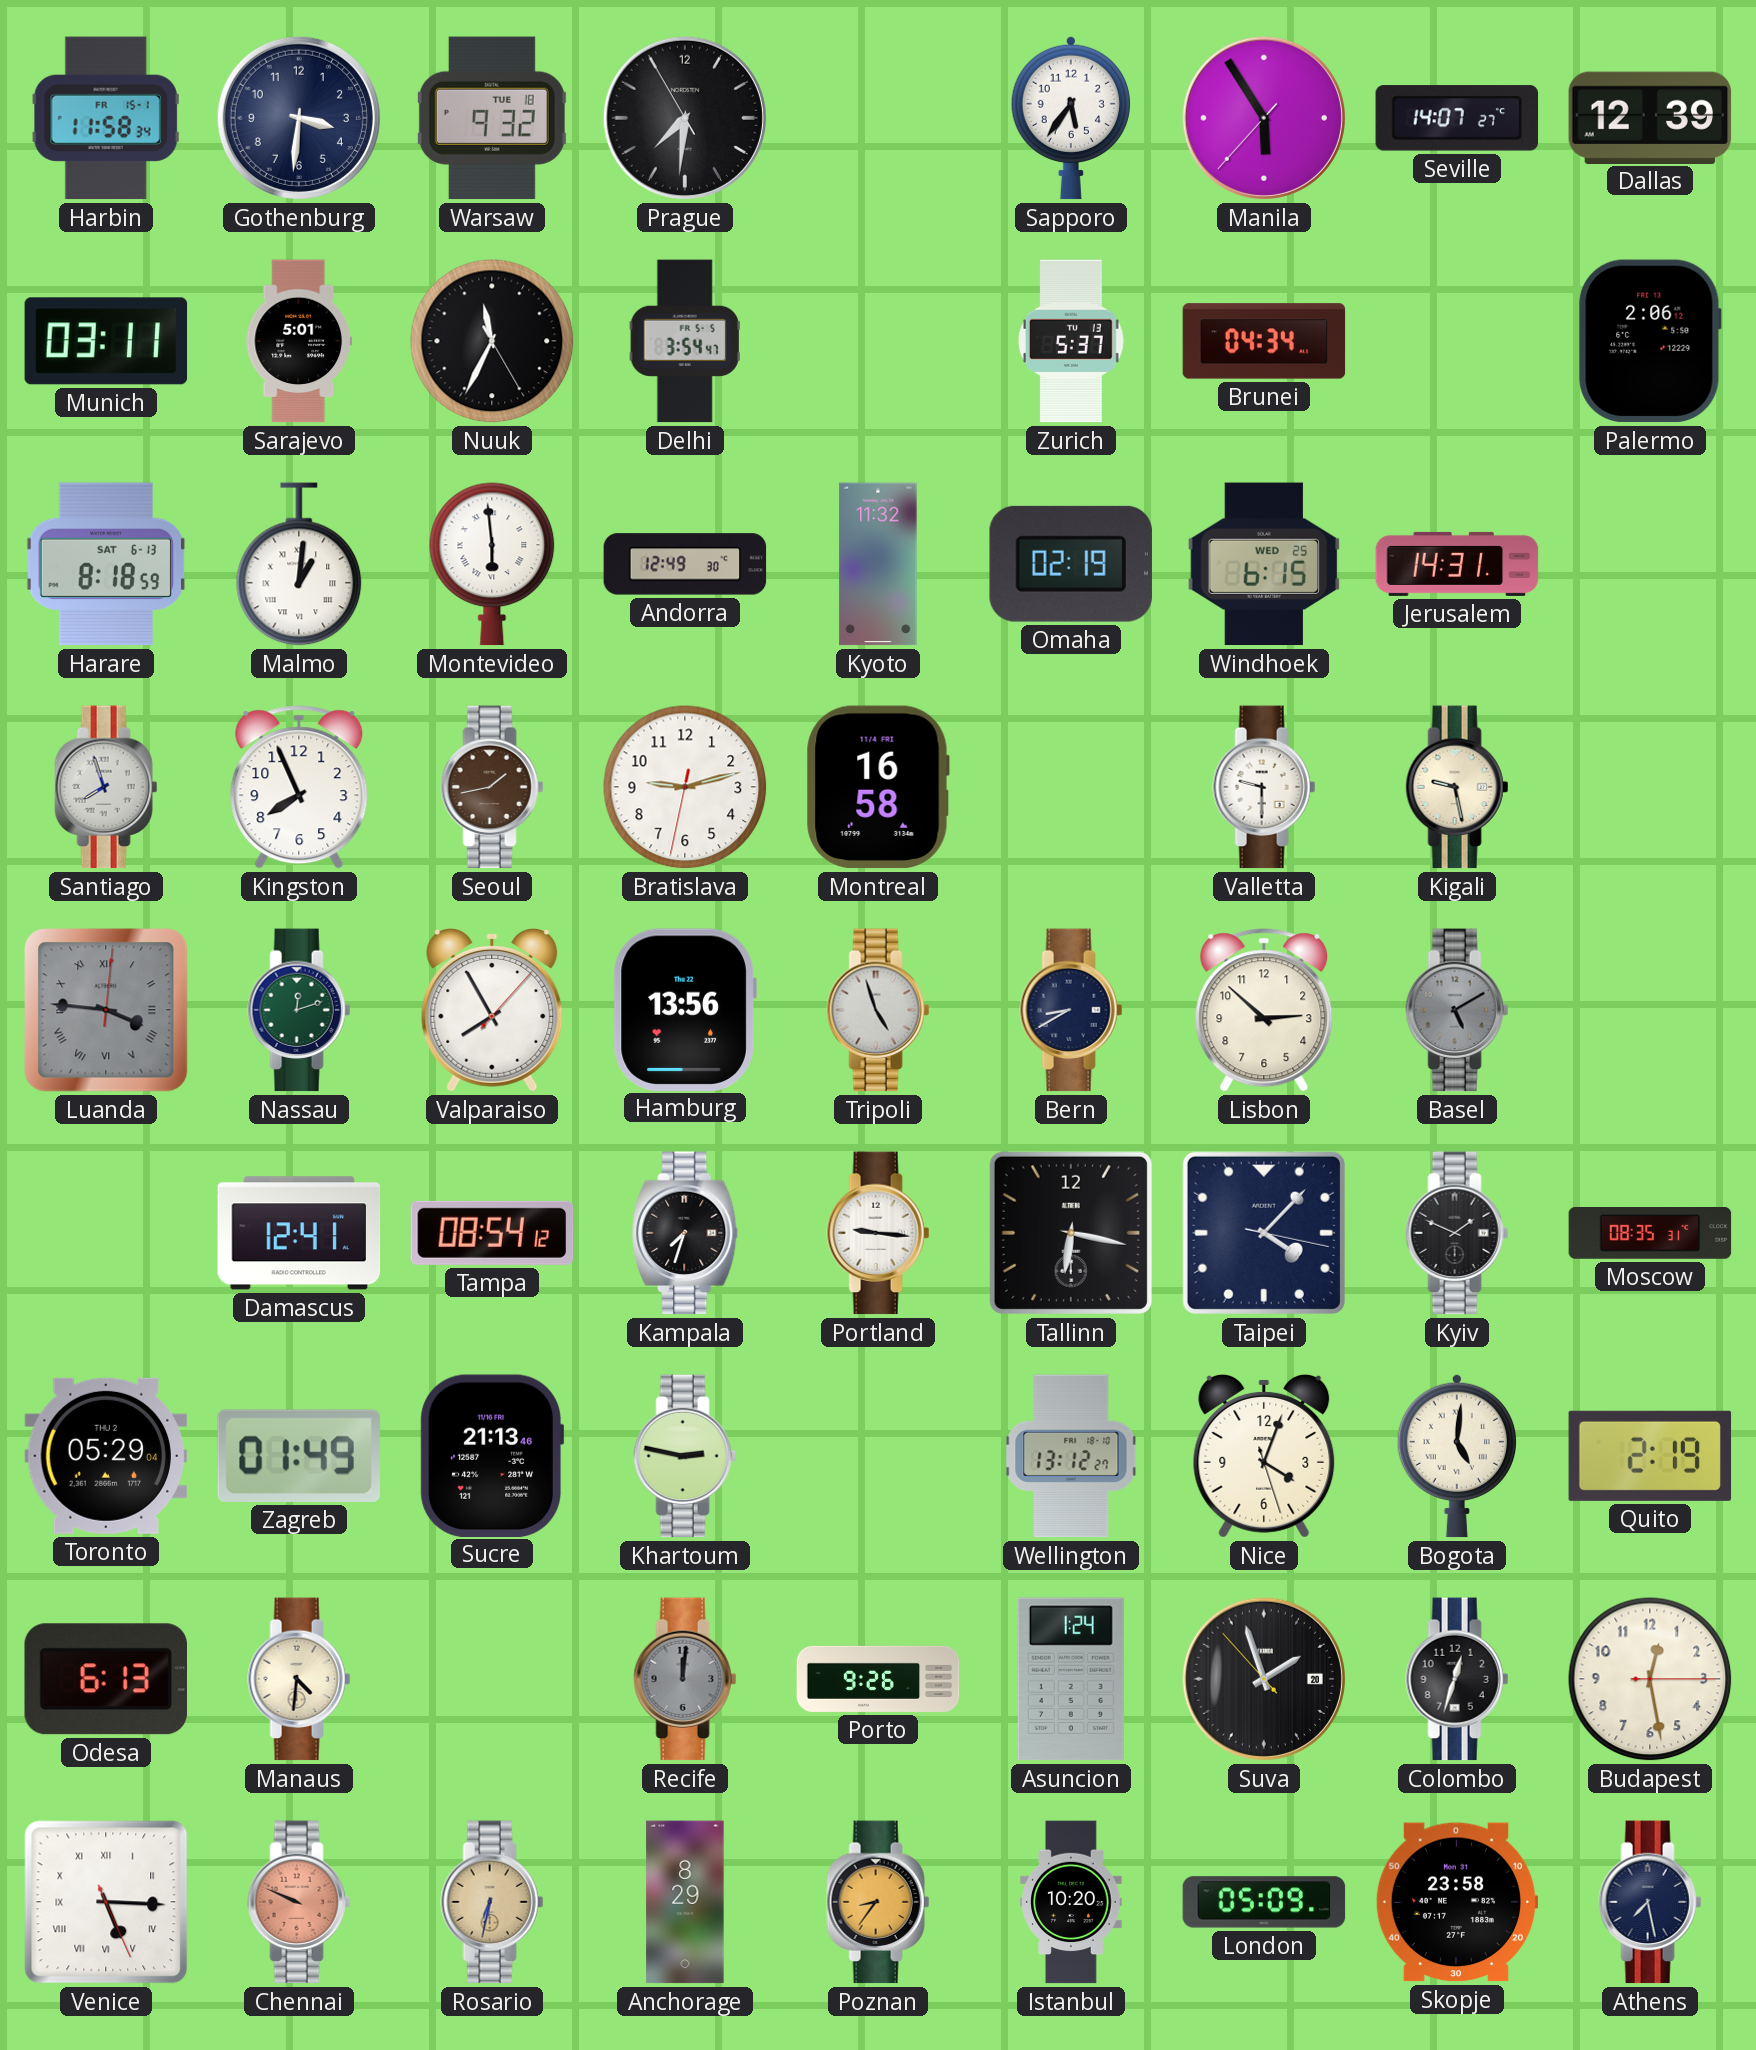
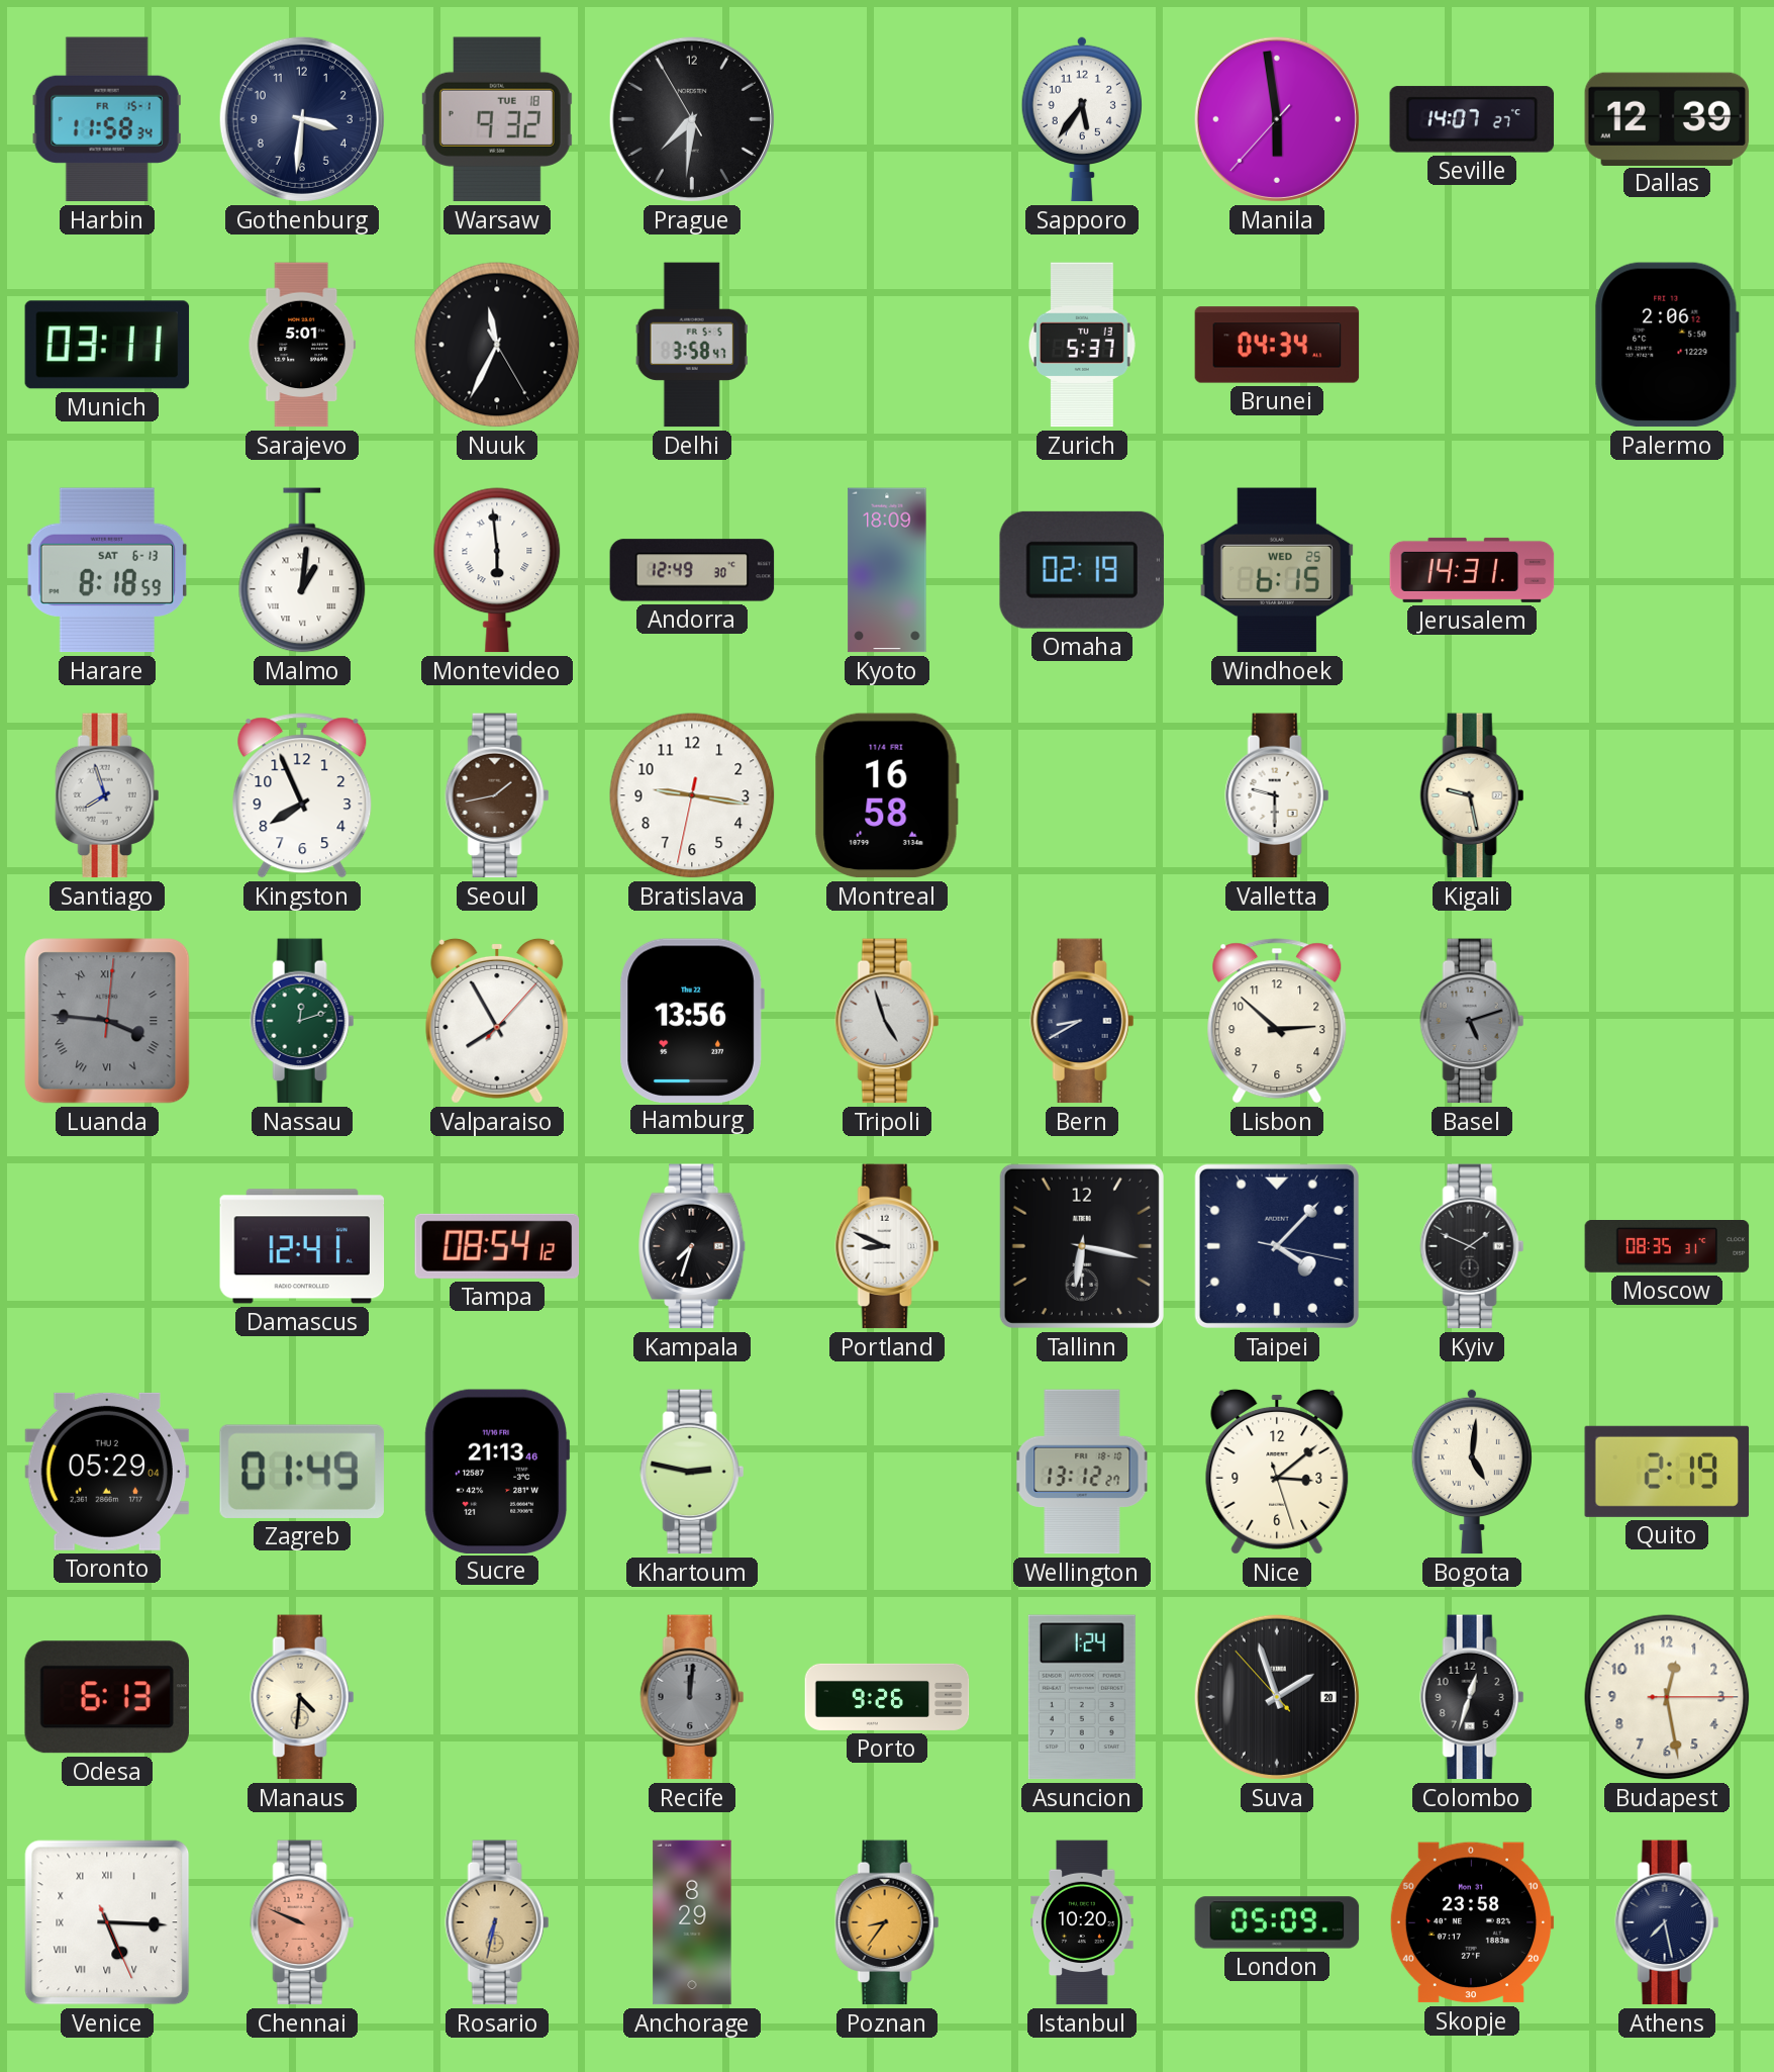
Manila: 5:54 -> 5:58 (1277, 119)
Delhi: 3:54 -> 3:58 (692, 345)
Kyoto: 11:32 -> 18:09 (887, 570)
Bratislava: 9:12 -> 9:16 (692, 795)
Basel: 5:10 -> 5:12 (1472, 1021)
Portland: 9:16 -> 8:49 (887, 1246)
Nice: 4:03 -> 3:08 (1277, 1472)
